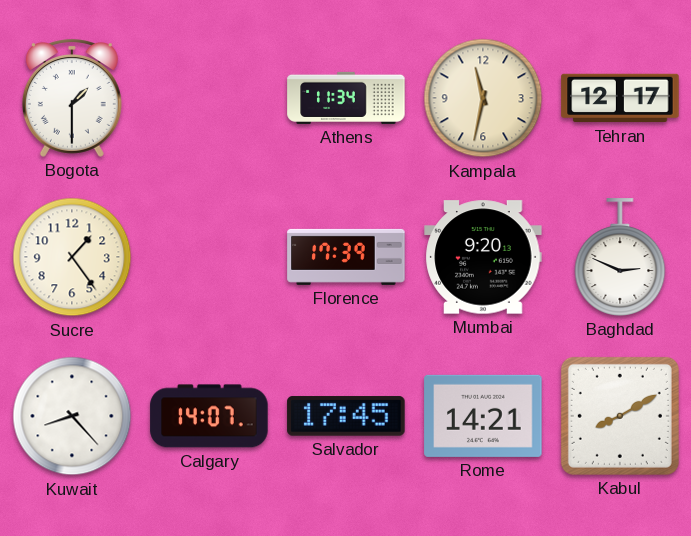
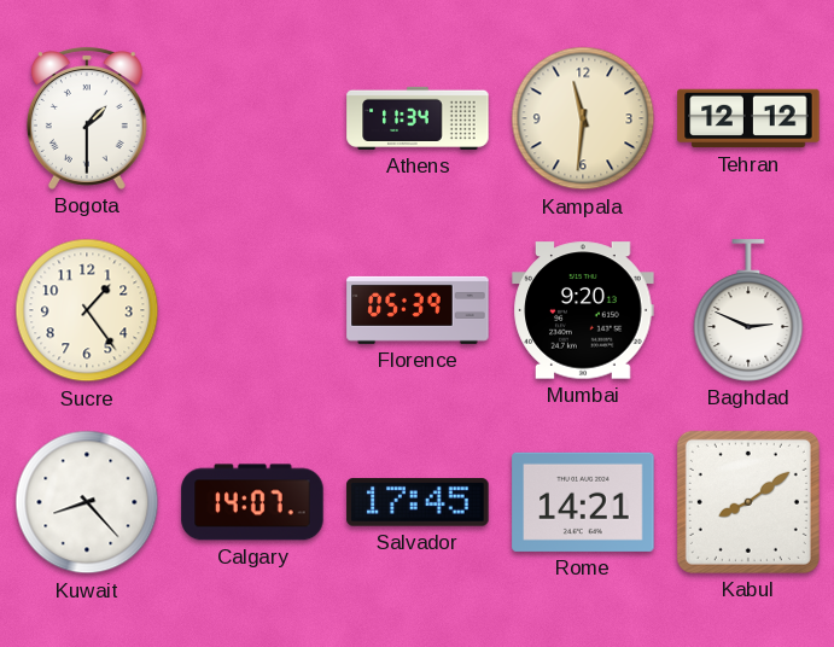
Kampala: 11:32 -> 11:31 (583, 118)
Tehran: 12:17 -> 12:12 (748, 118)
Florence: 17:39 -> 05:39 (418, 310)
Kabul: 8:10 -> 8:09 (748, 502)
